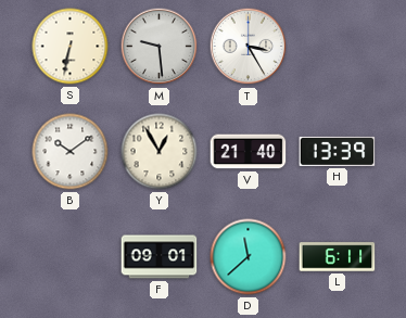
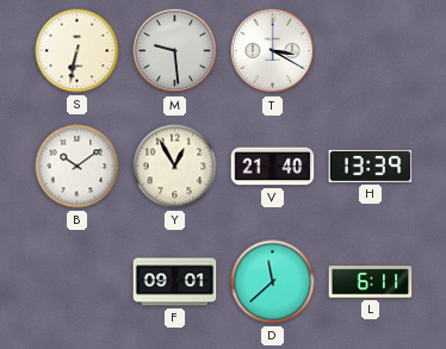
T: 3:25 -> 3:20 (273, 51)
